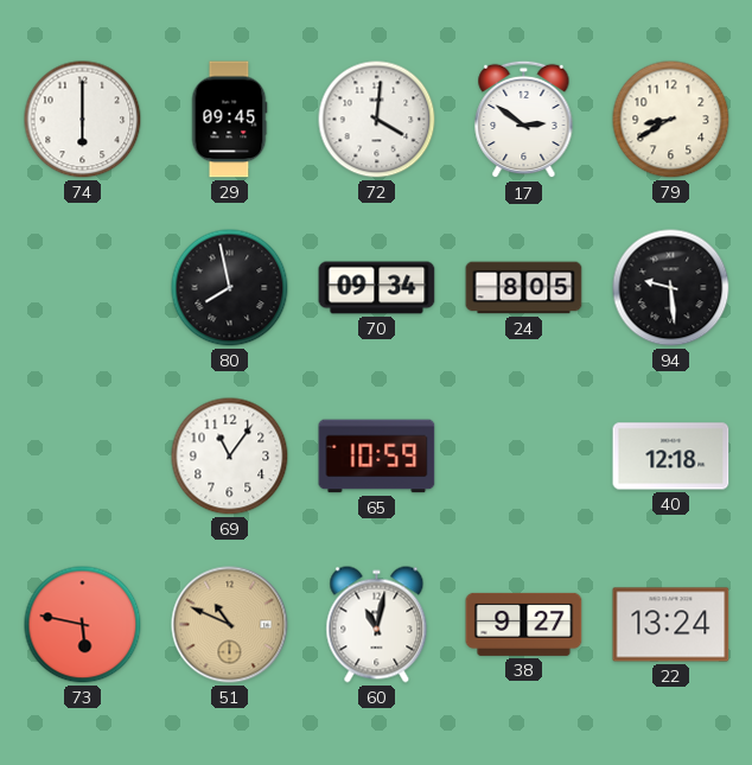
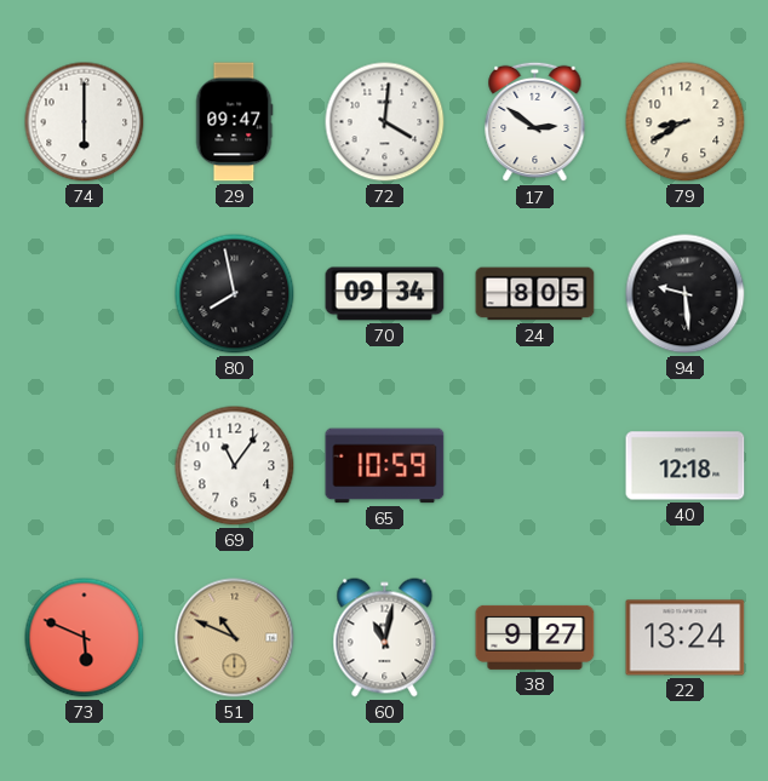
29: 09:45 -> 09:47 (234, 122)
73: 5:47 -> 5:49 (85, 638)
